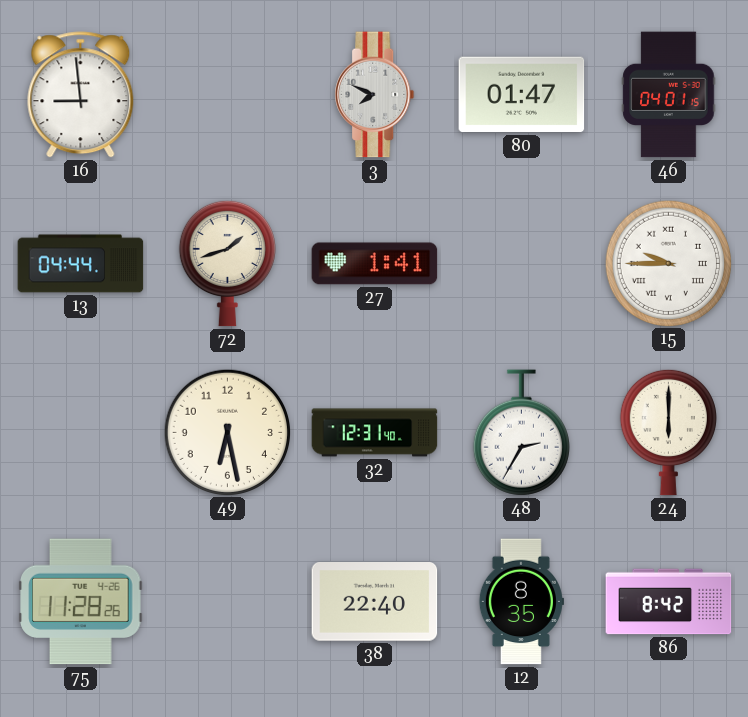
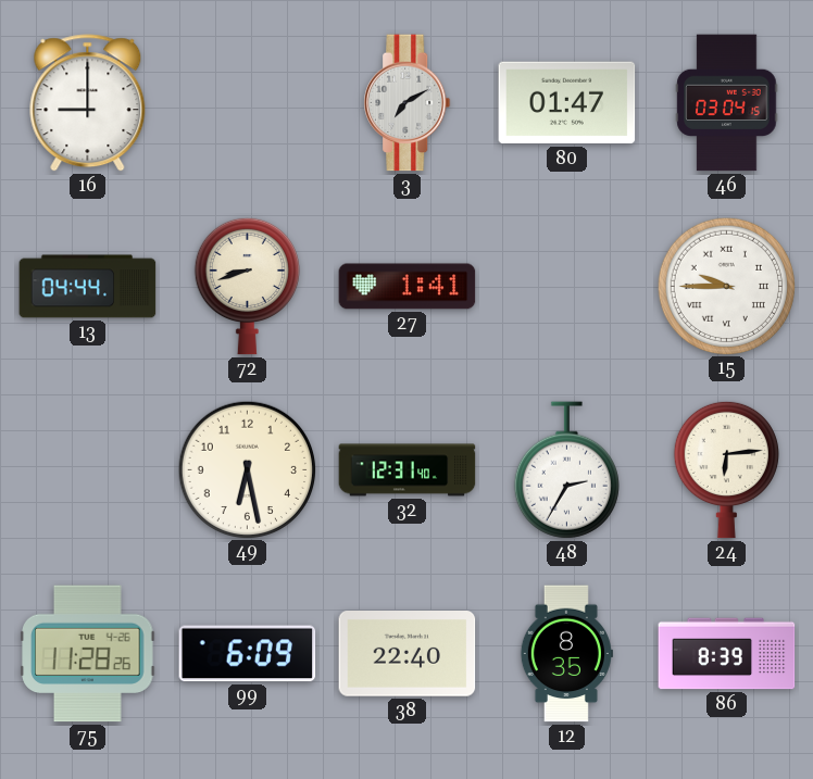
16: 8:59 -> 9:00 (88, 103)
3: 7:49 -> 7:10 (408, 103)
46: 04:01 -> 03:04 (727, 103)
72: 1:42 -> 8:42 (247, 286)
24: 6:00 -> 6:14 (726, 469)
99: none -> 6:09 (248, 654)
86: 8:42 -> 8:39 (727, 654)
